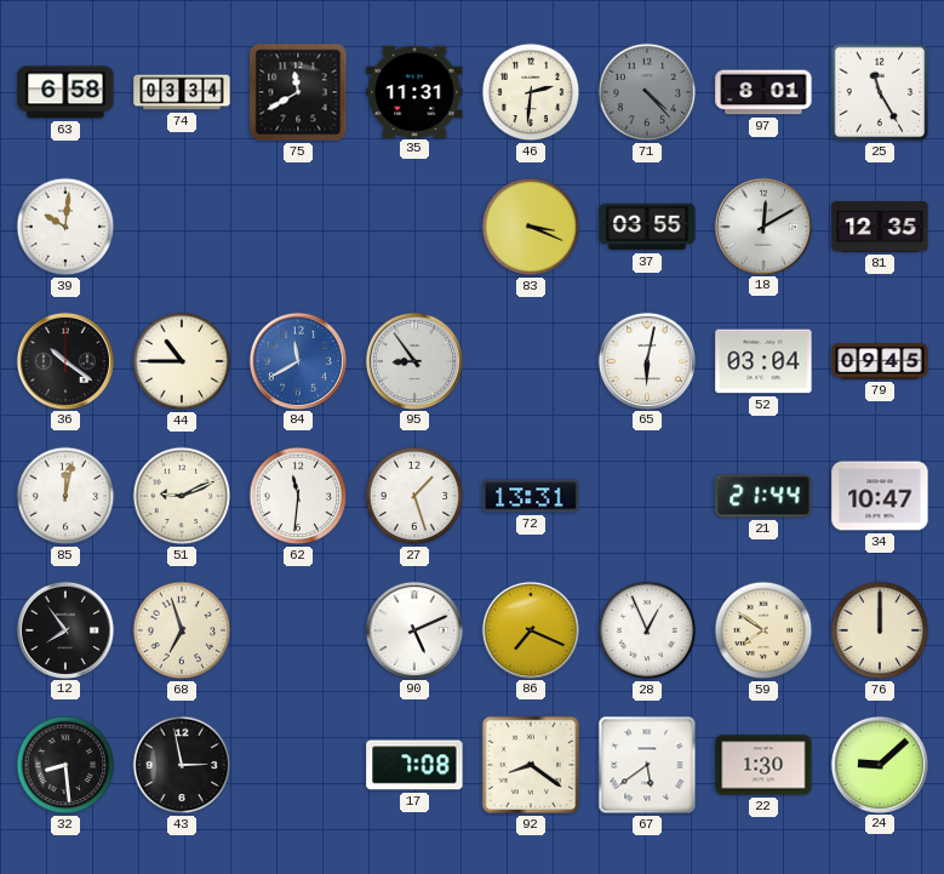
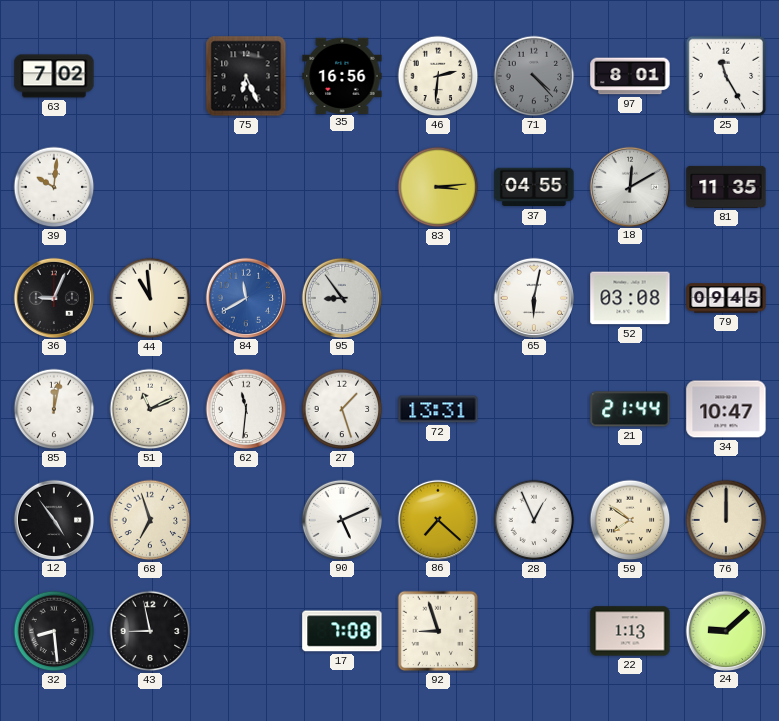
63: 6:58 -> 7:02 (54, 76)
74: 03:34 -> none (182, 92)
75: 11:40 -> 6:26 (246, 76)
35: 11:31 -> 16:56 (342, 75)
83: 3:19 -> 3:14 (438, 187)
37: 03:55 -> 04:55 (534, 187)
81: 12:35 -> 11:35 (726, 187)
36: 10:21 -> 9:04 (53, 297)
44: 10:45 -> 10:59 (150, 298)
52: 03:04 -> 03:08 (630, 298)
51: 9:11 -> 11:11 (150, 409)
12: 7:54 -> 4:54 (53, 519)
86: 7:19 -> 7:22 (437, 519)
43: 2:58 -> 8:58 (150, 631)
92: 8:21 -> 8:57 (438, 631)
67: 5:39 -> none (647, 765)
22: 1:30 -> 1:13 (630, 631)
